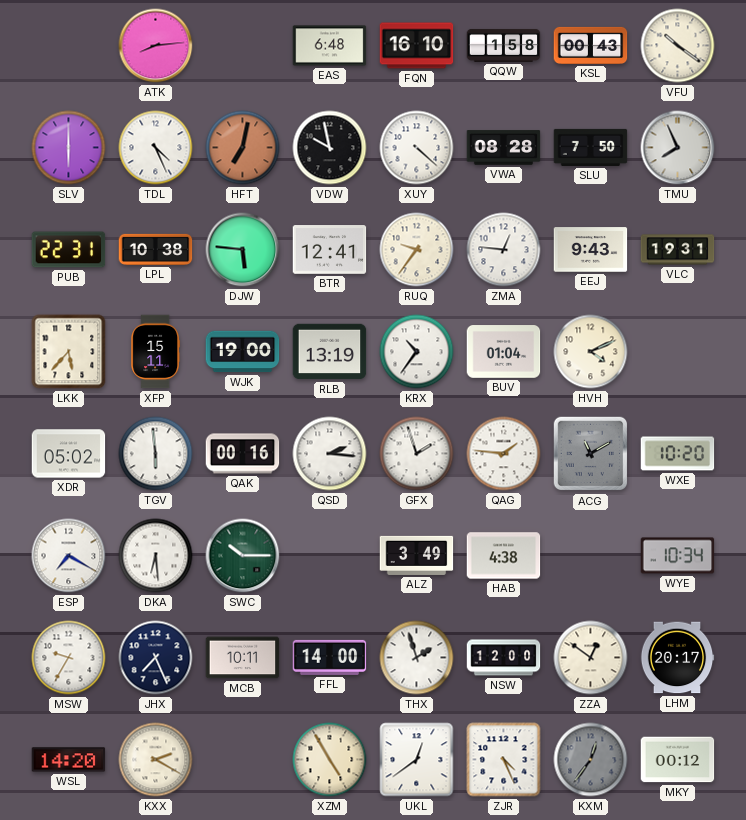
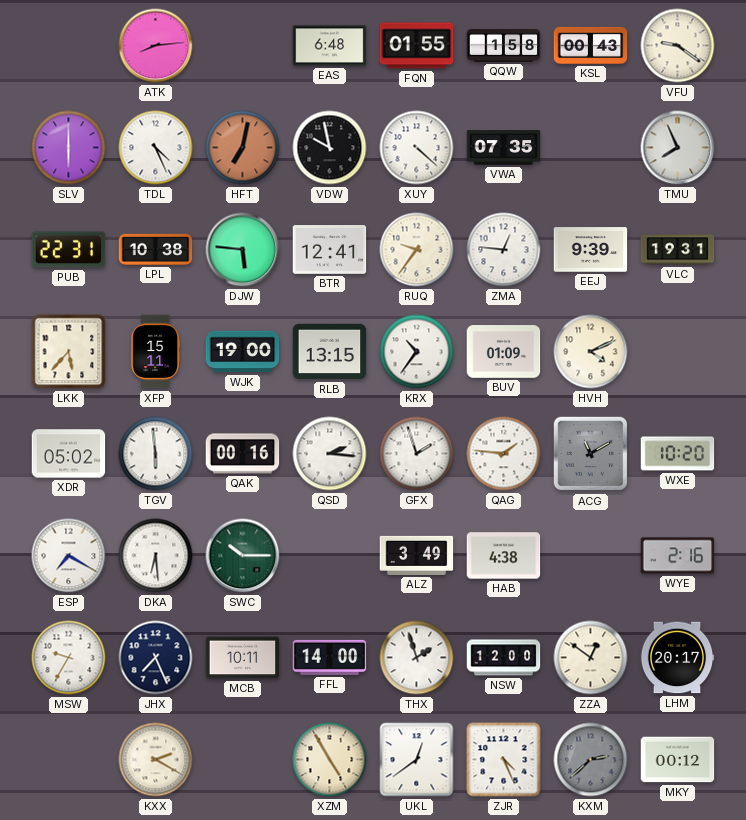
FQN: 16:10 -> 01:55 (417, 46)
VFU: 10:21 -> 9:21 (678, 46)
VWA: 08:28 -> 07:35 (504, 148)
SLU: 7:50 -> none (591, 147)
EEJ: 9:43 -> 9:39 (591, 250)
RLB: 13:19 -> 13:15 (330, 352)
BUV: 01:04 -> 01:09 (504, 352)
WYE: 10:34 -> 2:16 (678, 556)
WSL: 14:20 -> none (69, 760)
KXM: 12:36 -> 2:38 (591, 760)
